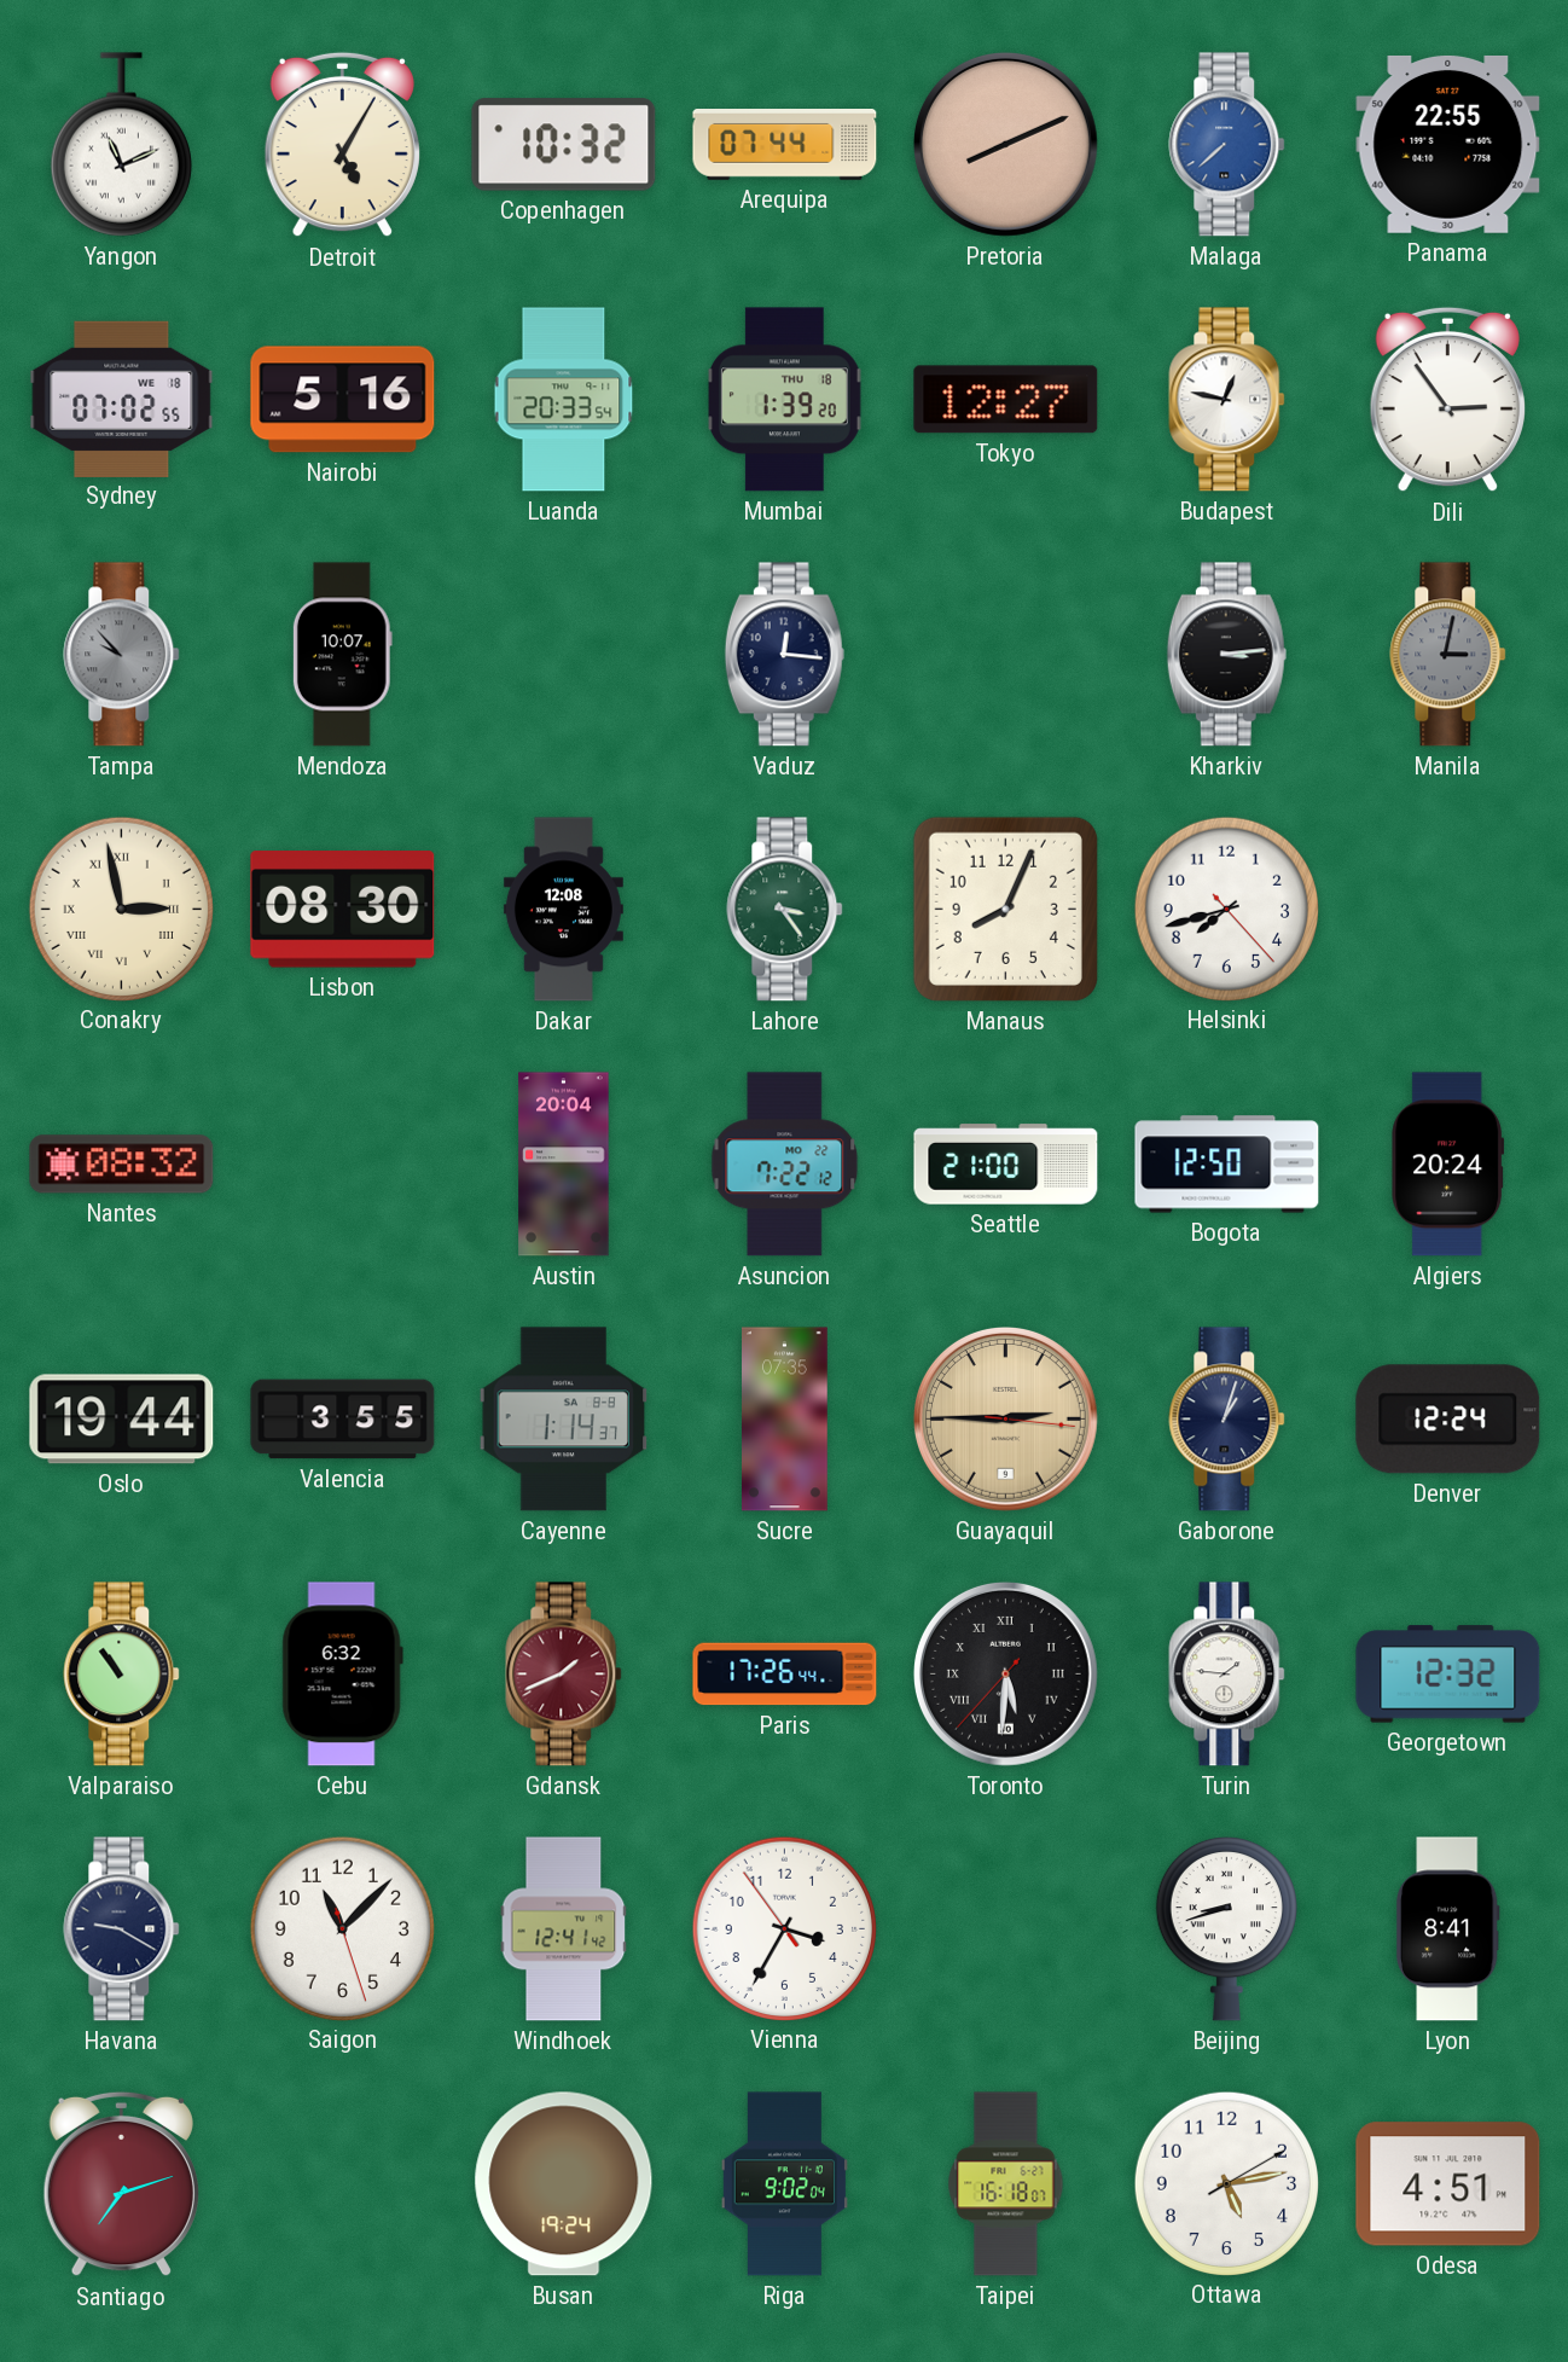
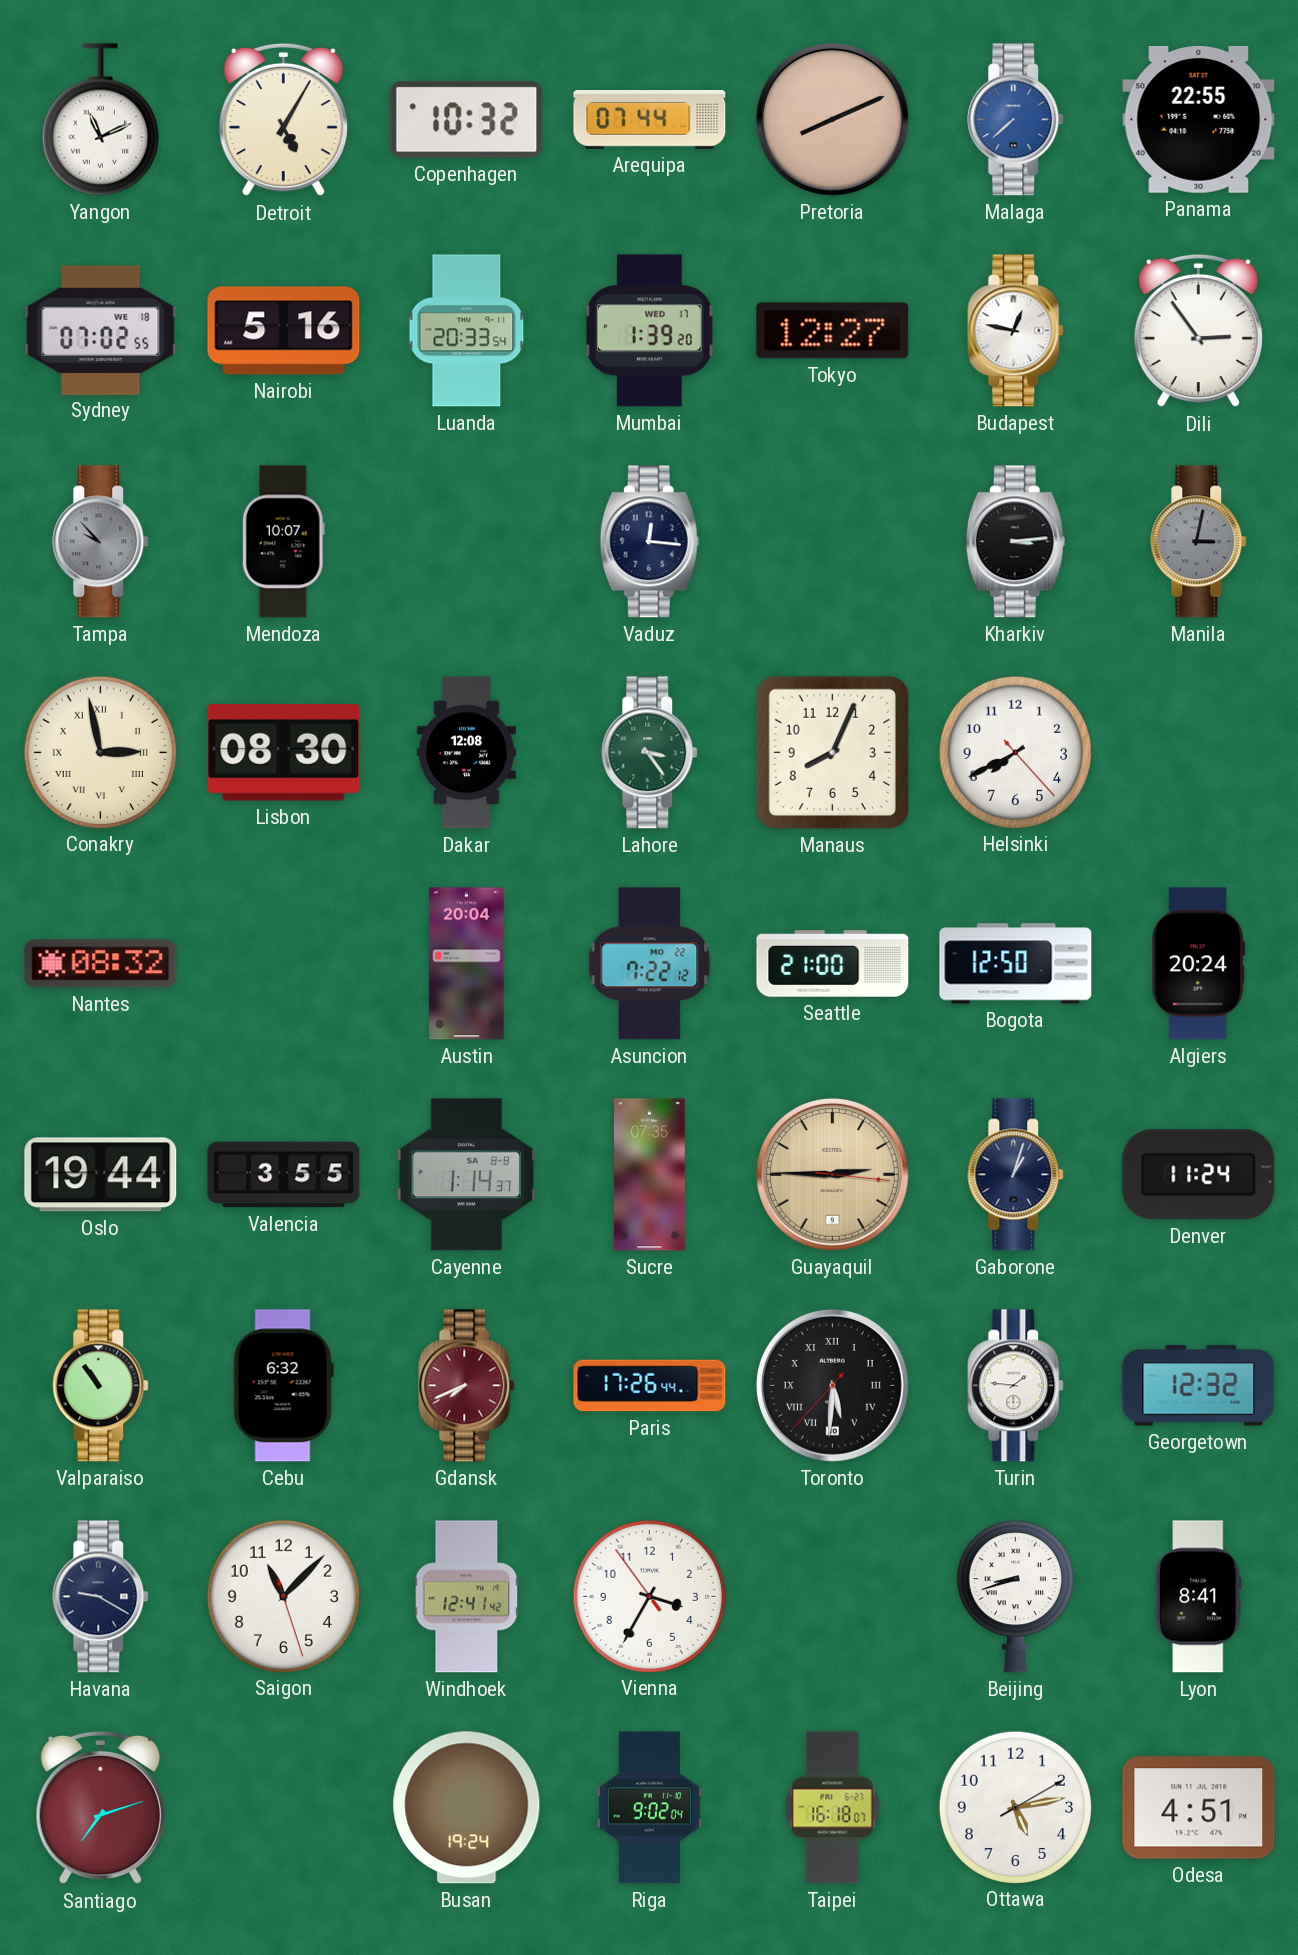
Mumbai date: THU 18 -> WED 17 (649, 331)
Helsinki: 7:42 -> 7:40 (1015, 752)
Denver: 12:24 -> 11:24 (1199, 1175)
Gdansk: 1:41 -> 7:41 (467, 1386)
